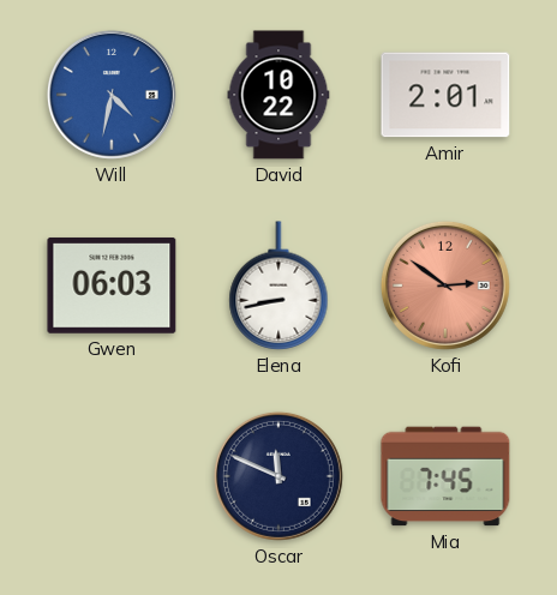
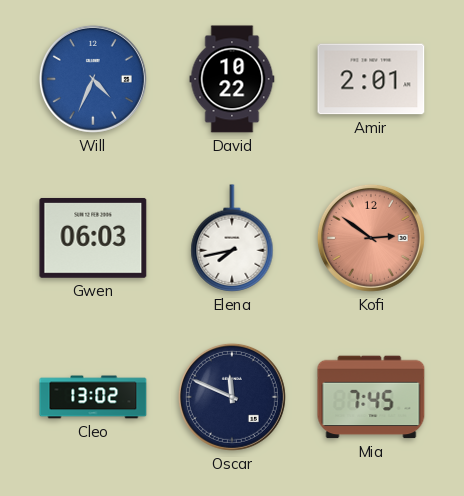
Will: 4:32 -> 4:34 (93, 79)
Elena: 8:43 -> 7:43 (232, 238)
Cleo: none -> 13:02 (93, 397)
